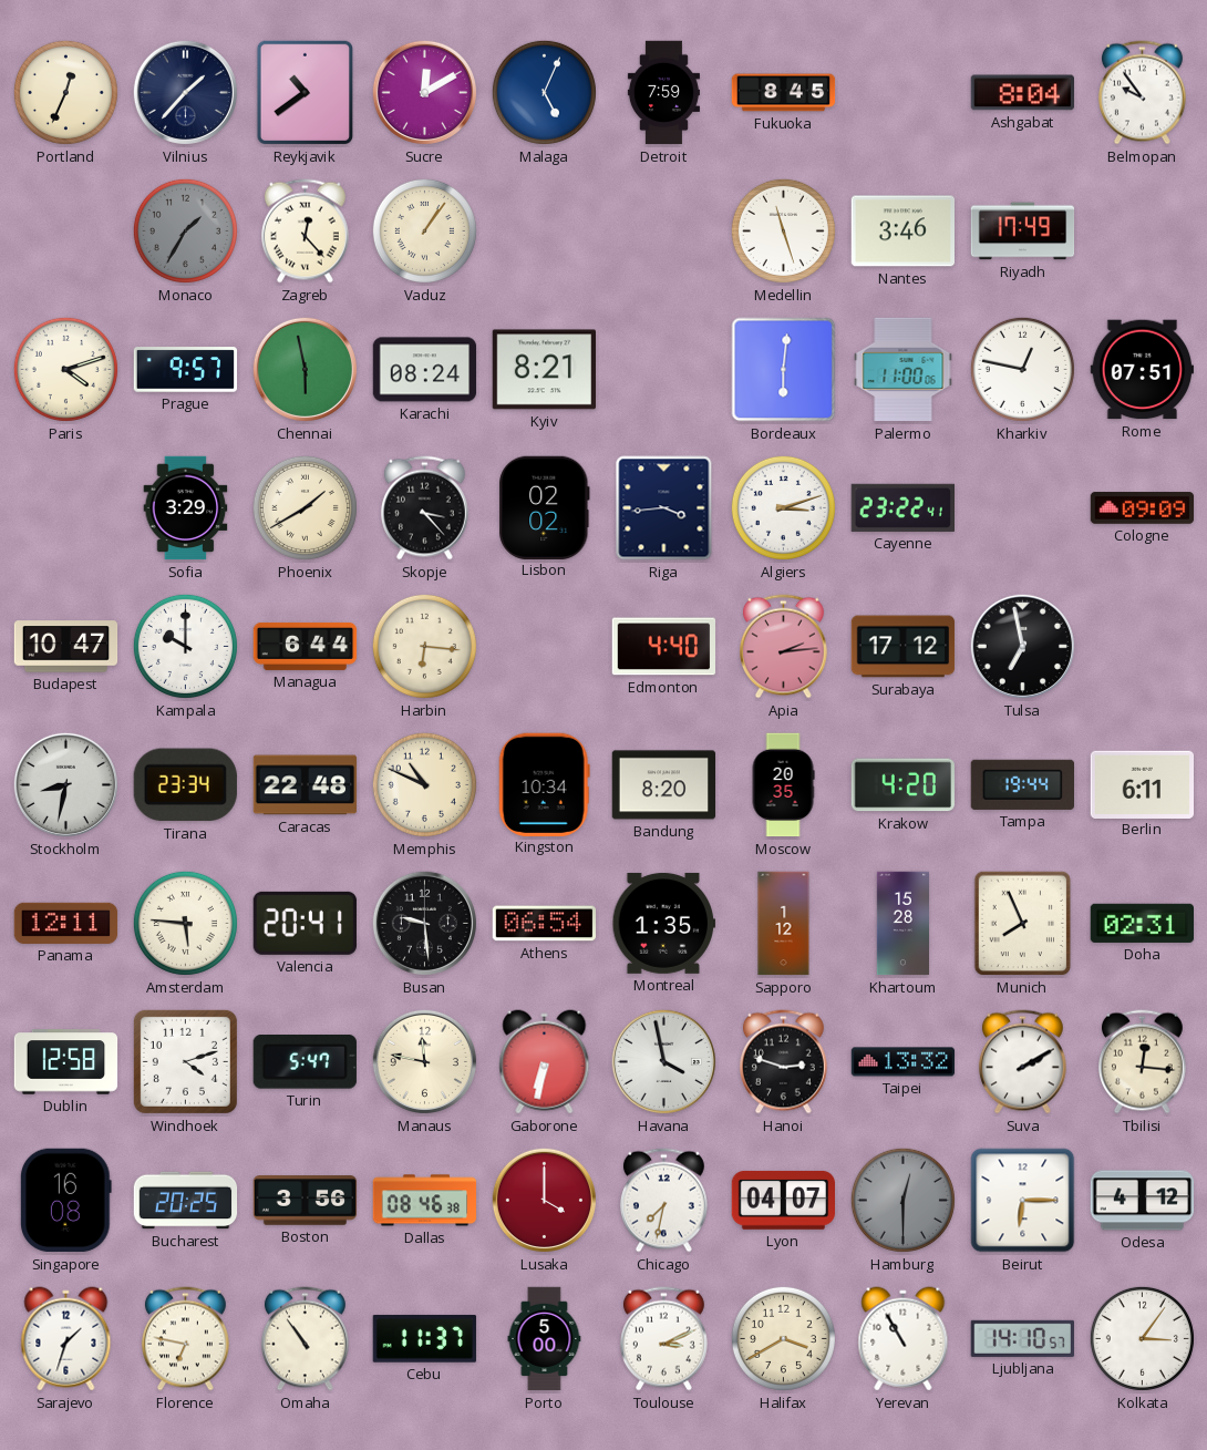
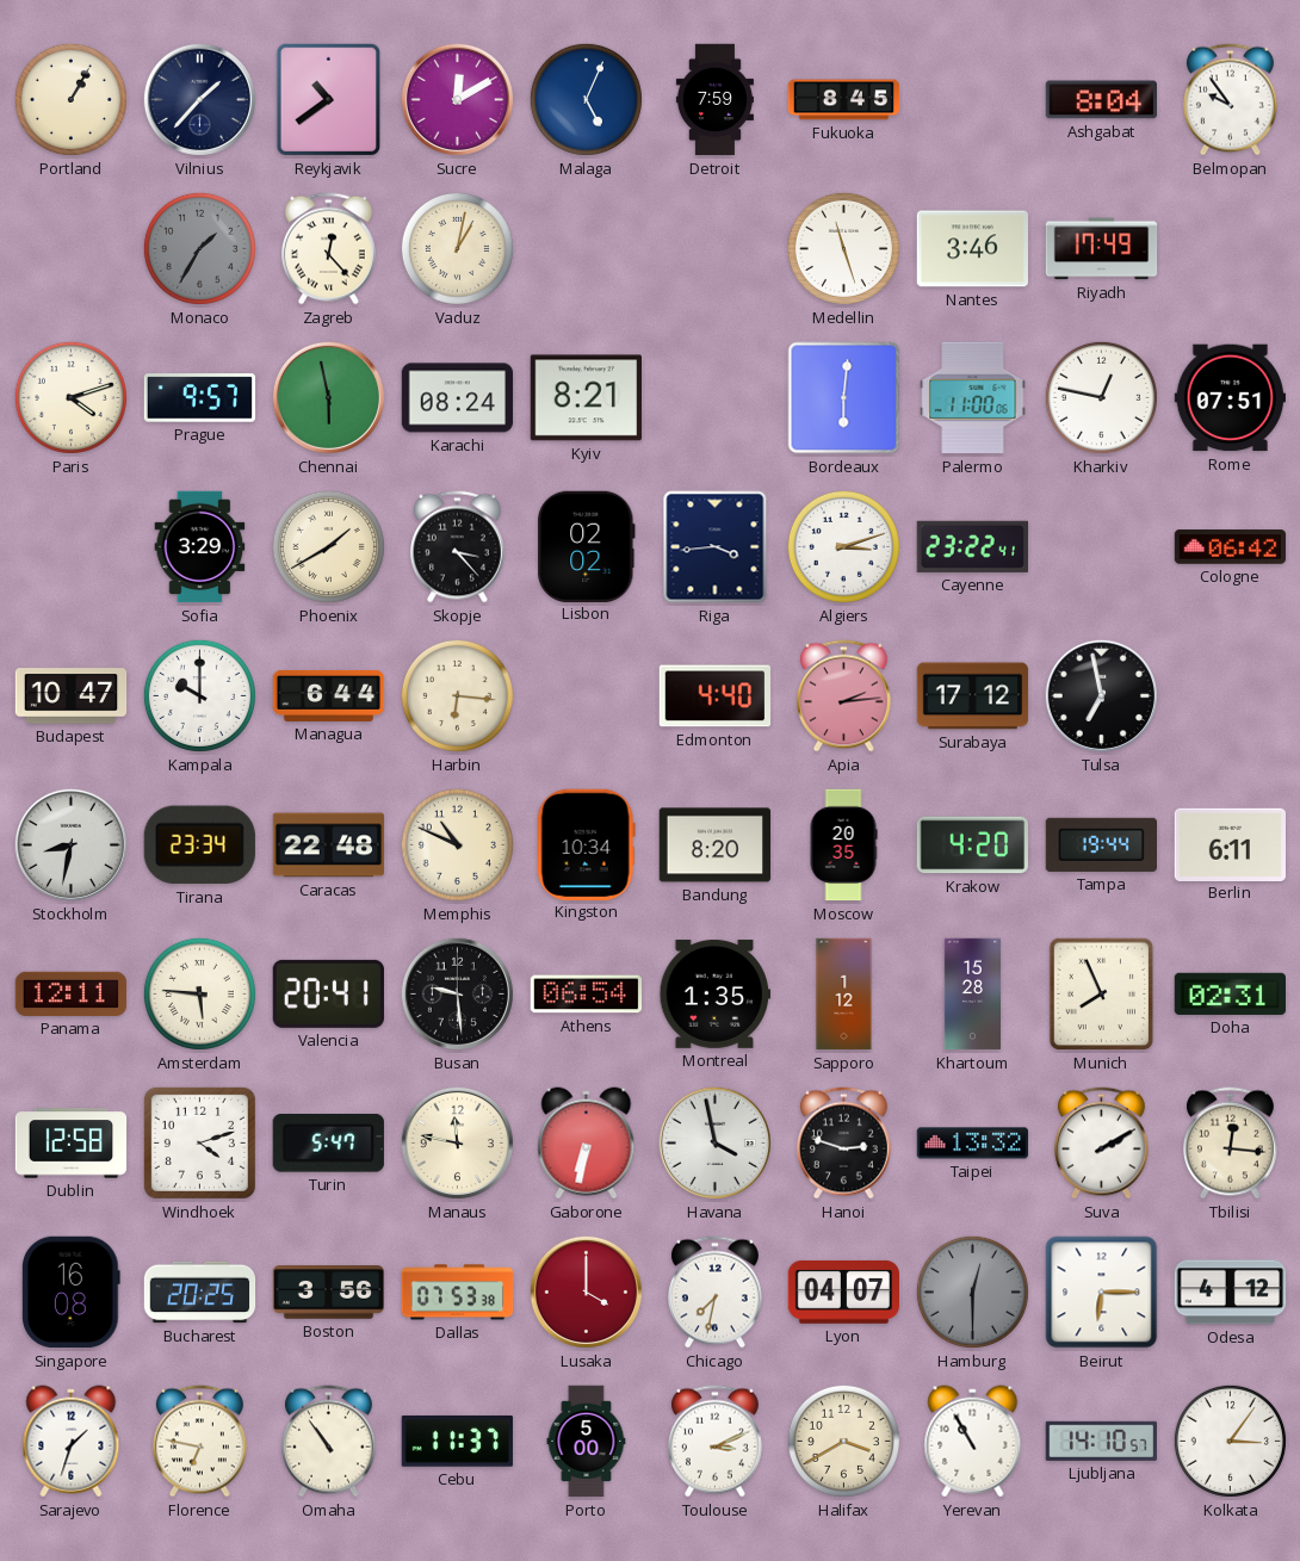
Portland: 12:34 -> 1:05 (70, 99)
Vaduz: 1:06 -> 1:02 (457, 248)
Cologne: 09:09 -> 06:42 (1231, 547)
Dallas: 08:46 -> 07:53 (458, 1293)
